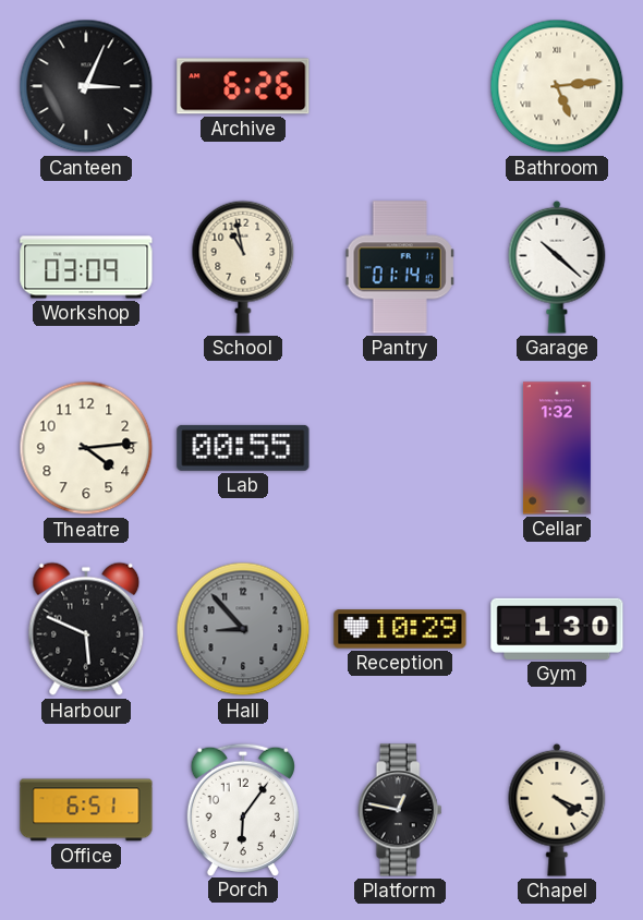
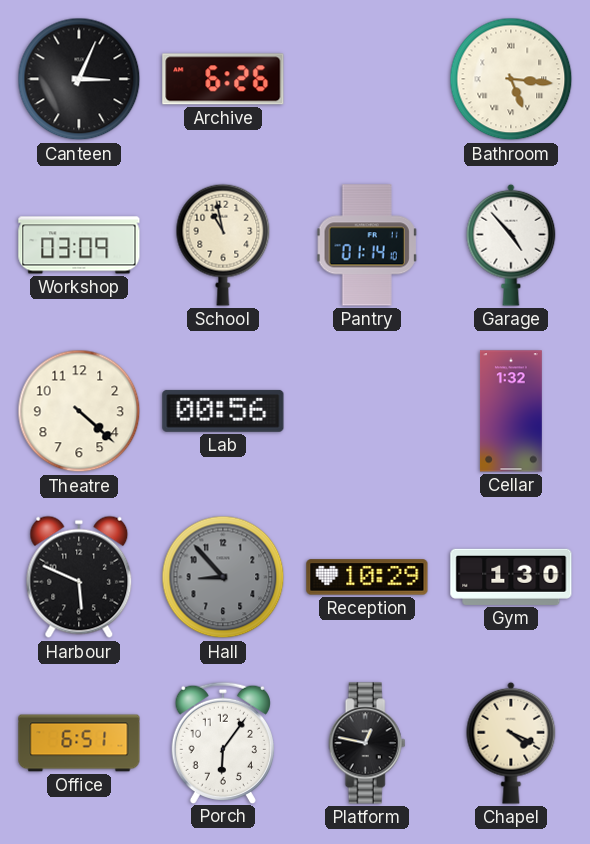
Bathroom: 5:14 -> 5:16 (511, 79)
Garage: 10:22 -> 4:53 (511, 245)
Theatre: 4:14 -> 4:22 (79, 411)
Lab: 00:55 -> 00:56 (223, 411)
